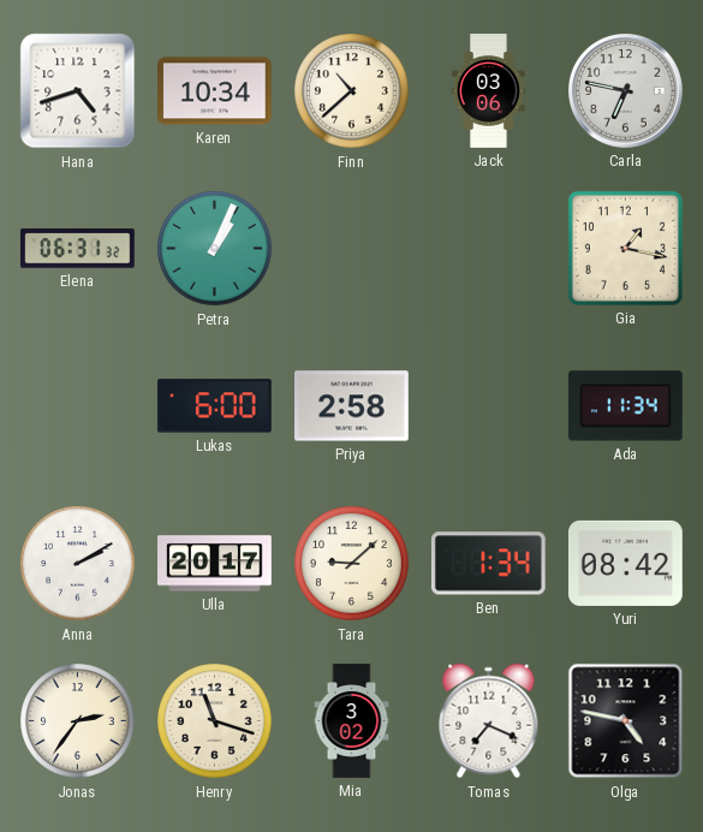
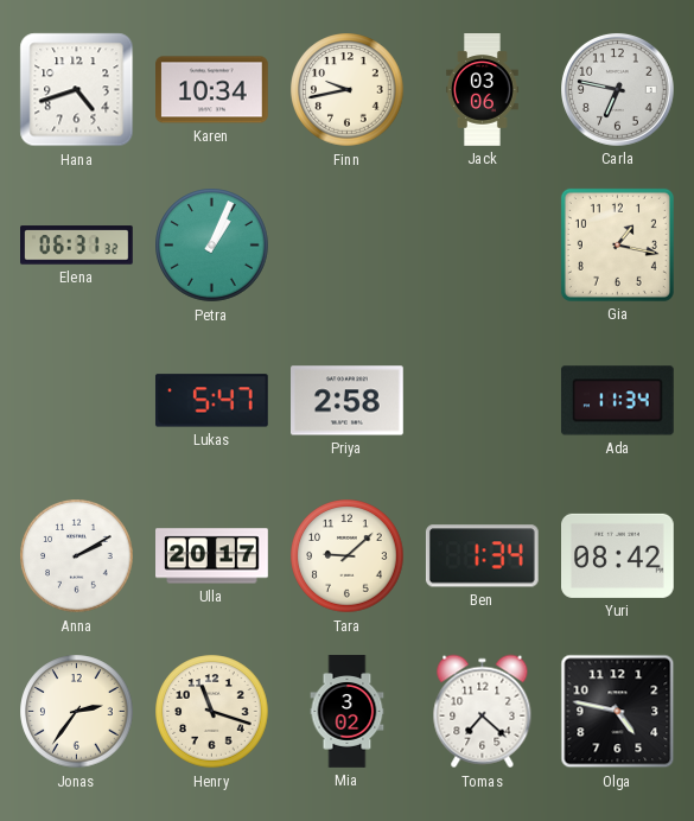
Finn: 10:38 -> 9:43 (348, 90)
Lukas: 6:00 -> 5:47 (211, 401)
Tomas: 7:19 -> 7:22 (483, 712)
